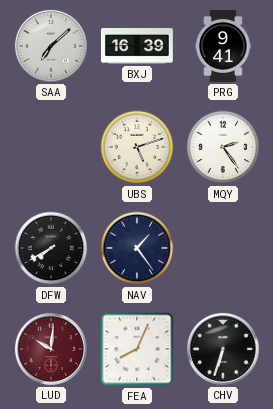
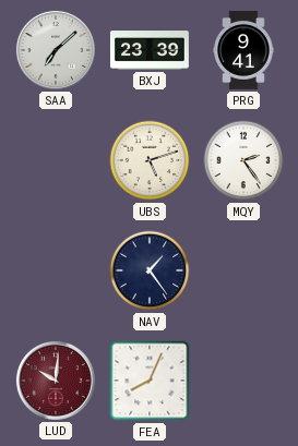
BXJ: 16:39 -> 23:39 (150, 51)
DFW: 7:40 -> none (51, 248)
CHV: 6:33 -> none (223, 349)
